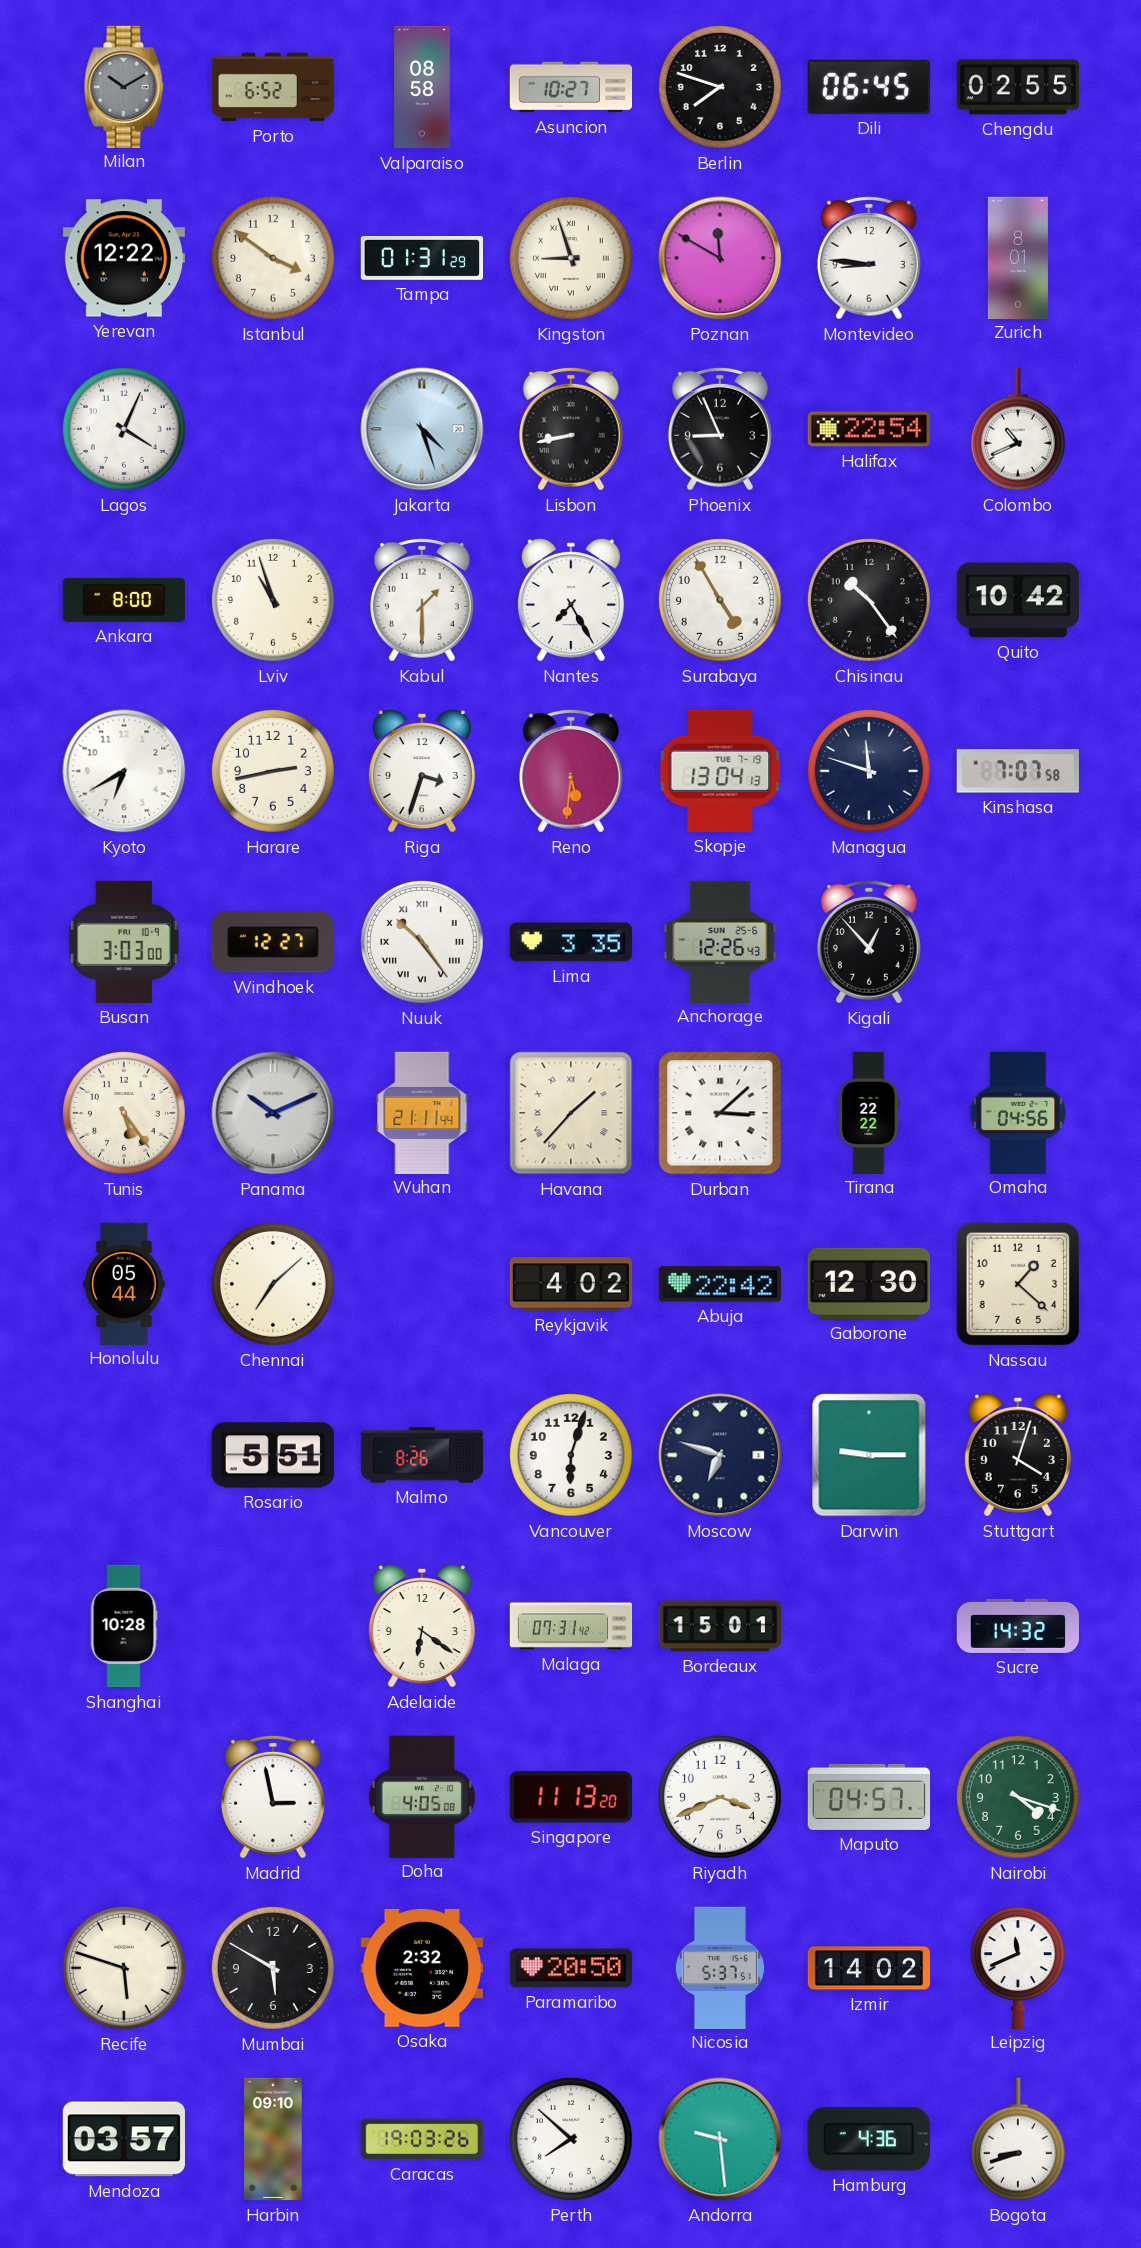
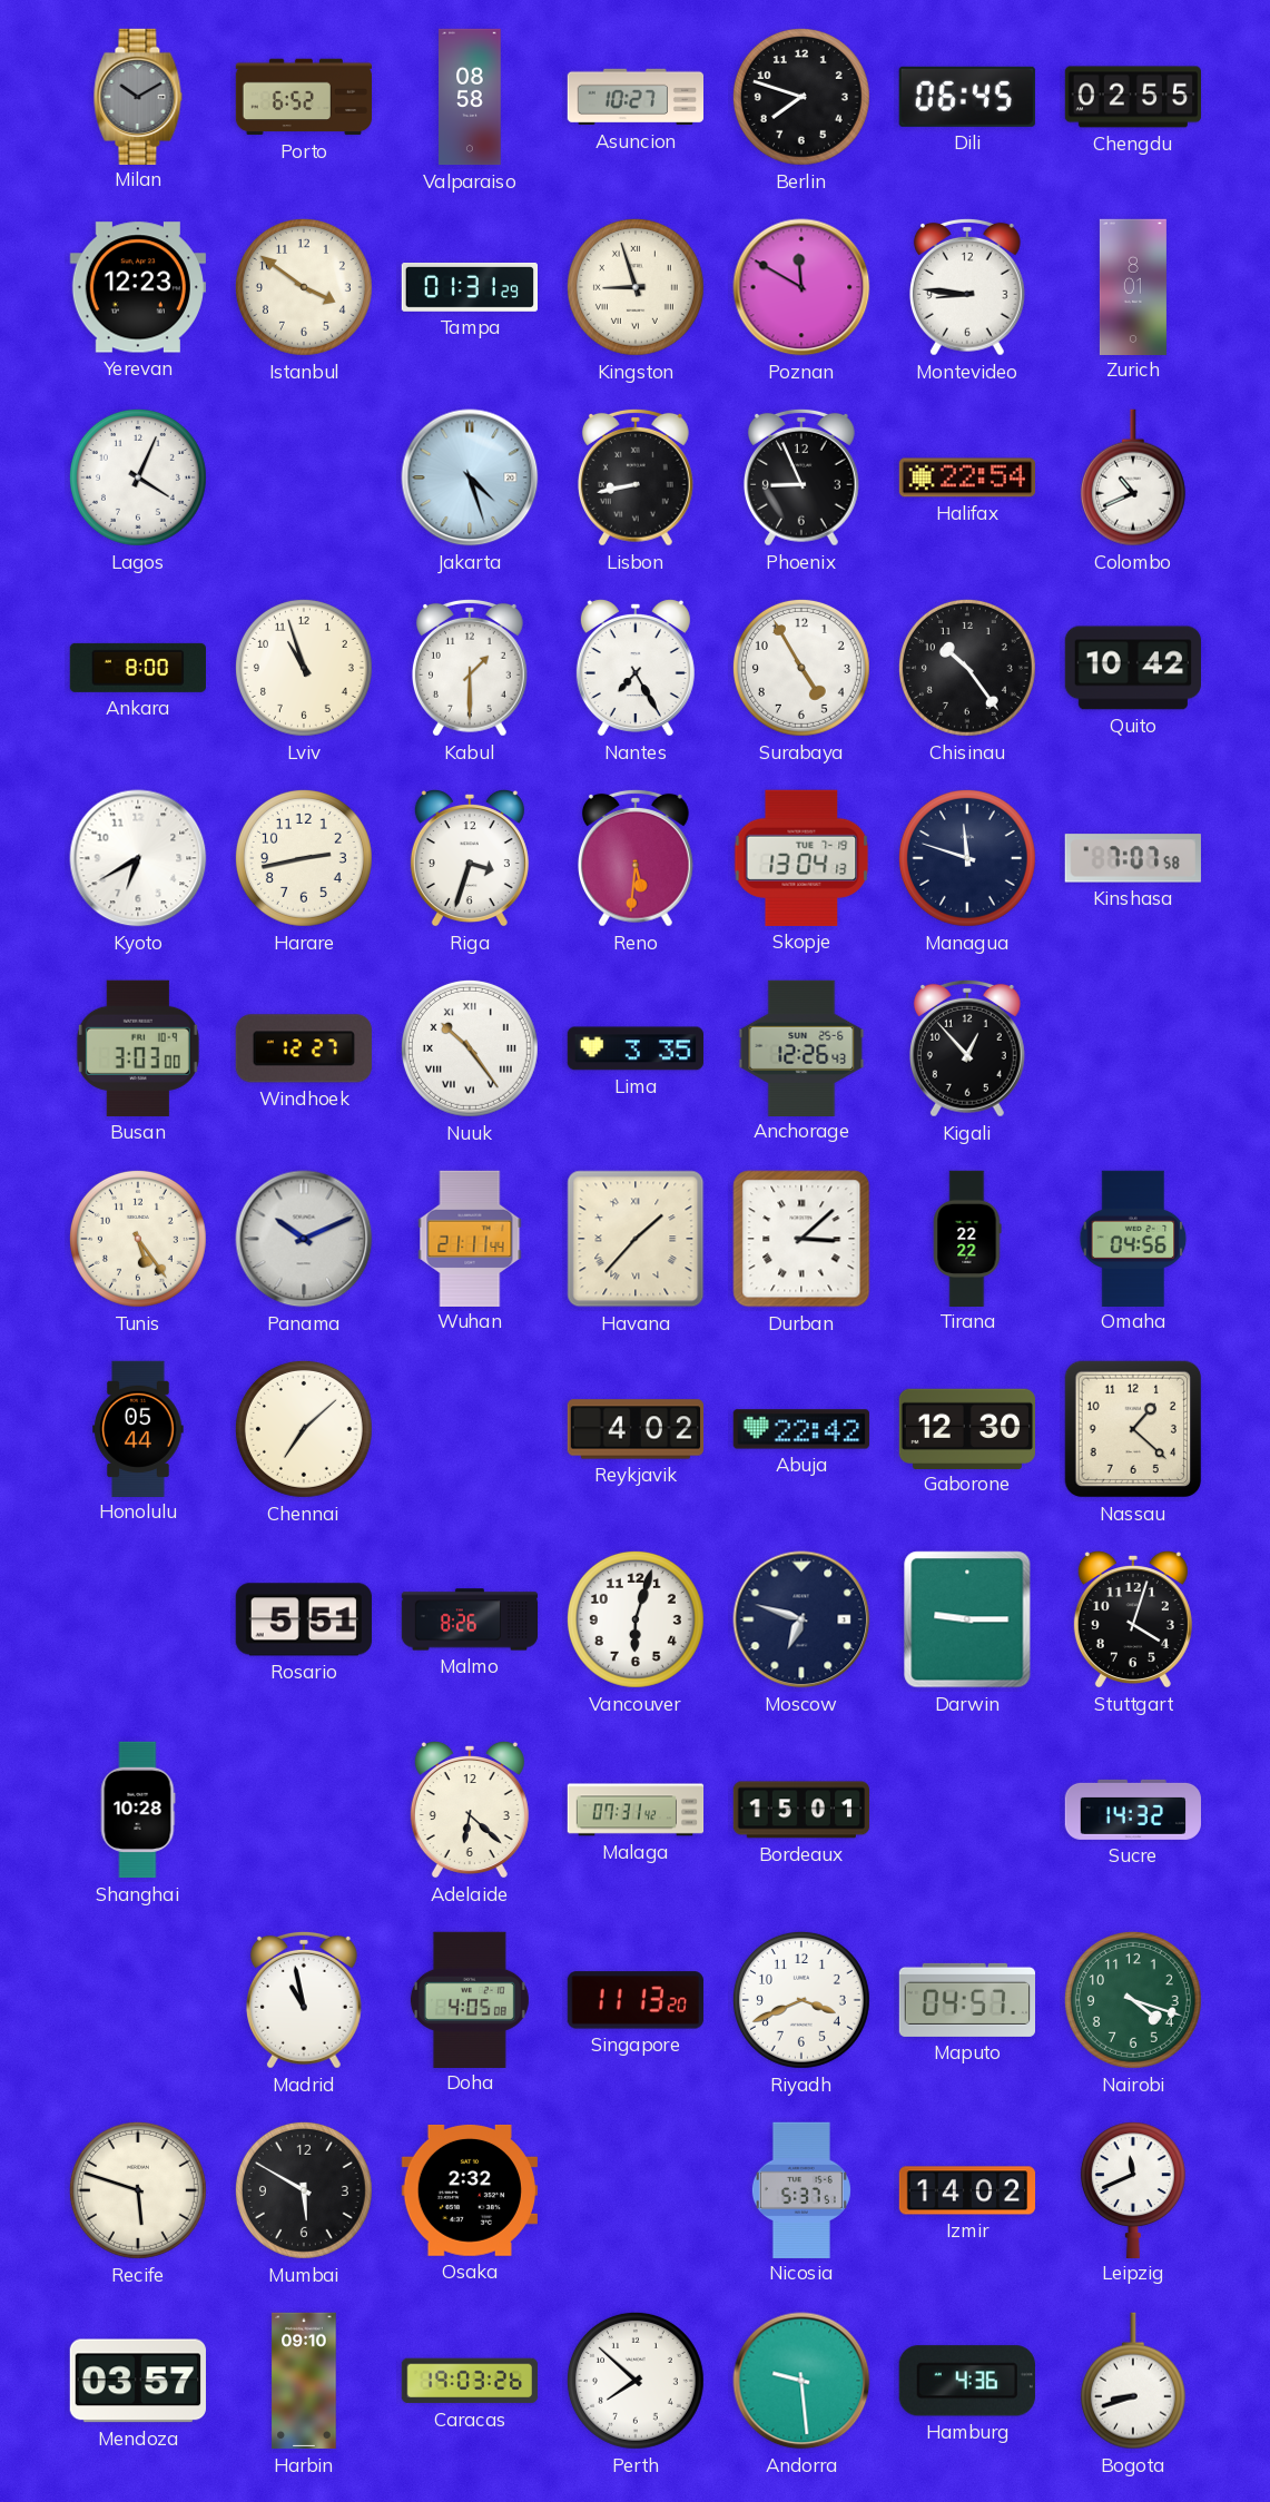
Yerevan: 12:22 -> 12:23 (138, 287)
Adelaide: 6:21 -> 6:22 (470, 1810)
Madrid: 2:58 -> 10:58 (304, 2000)
Paramaribo: 20:50 -> none (570, 1968)
